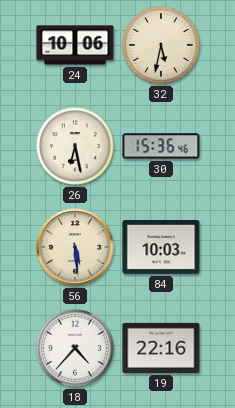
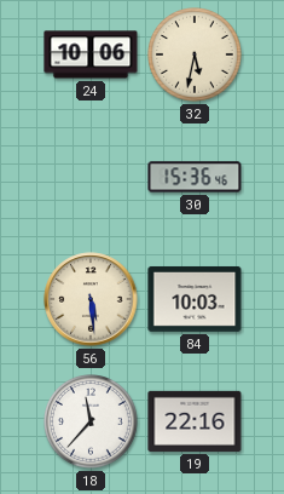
26: 6:28 -> none (76, 147)
18: 4:37 -> 11:37 (92, 423)
